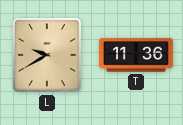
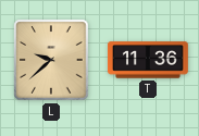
L: 9:40 -> 9:38 (51, 60)
